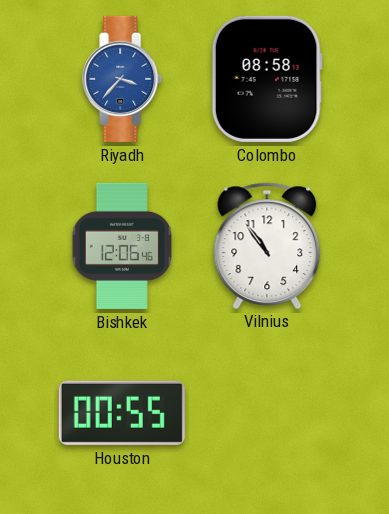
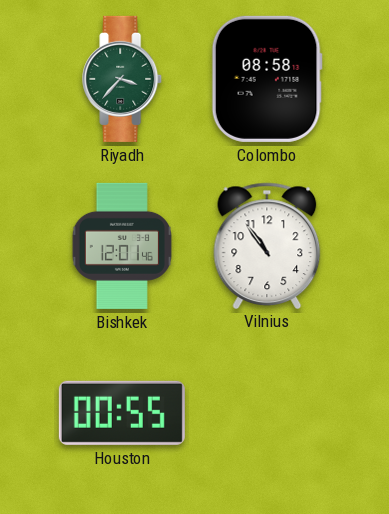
Riyadh dial: blue -> green (123, 79)
Bishkek: 12:06 -> 12:01 (122, 246)
